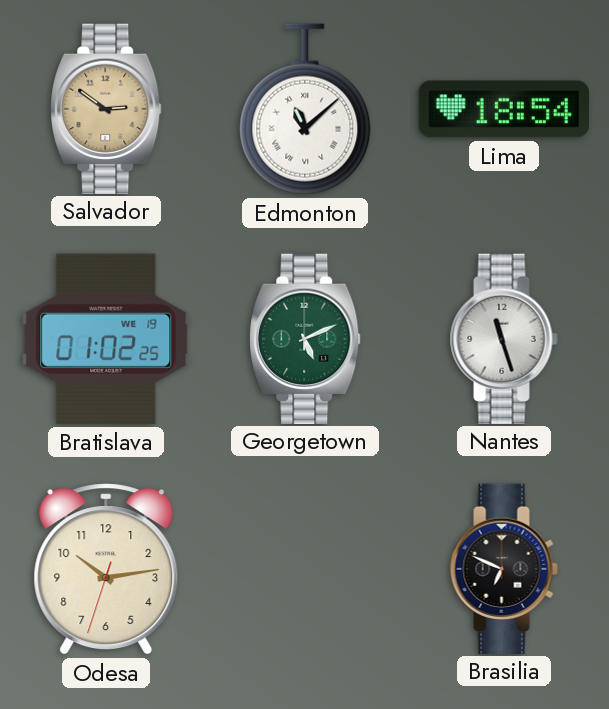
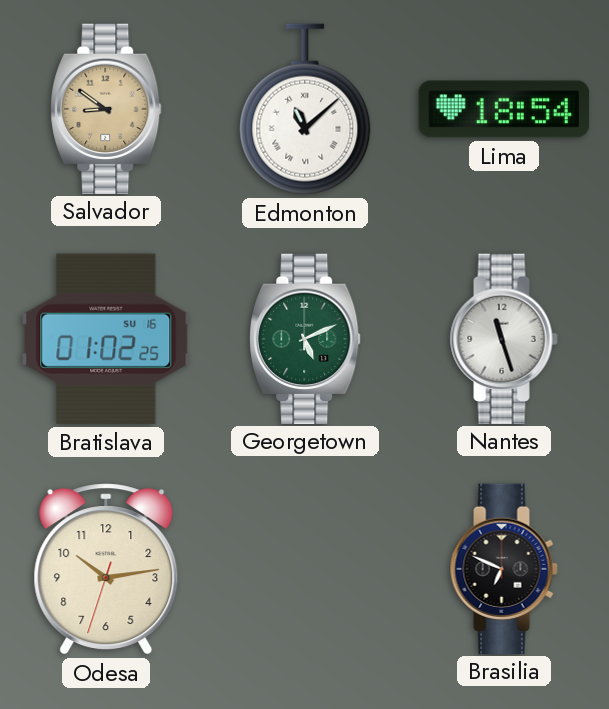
Salvador: 2:51 -> 8:51 (106, 108)
Bratislava date: WE 19 -> SU 16 (106, 339)
